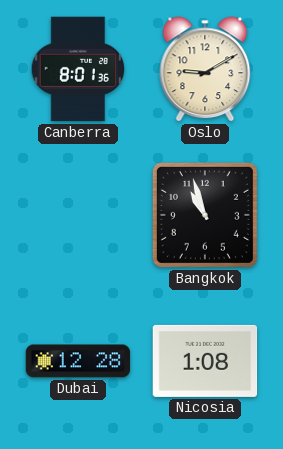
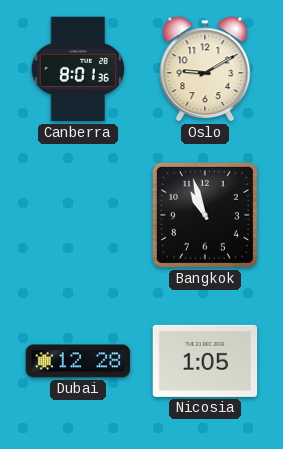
Nicosia: 1:08 -> 1:05 (205, 361)
